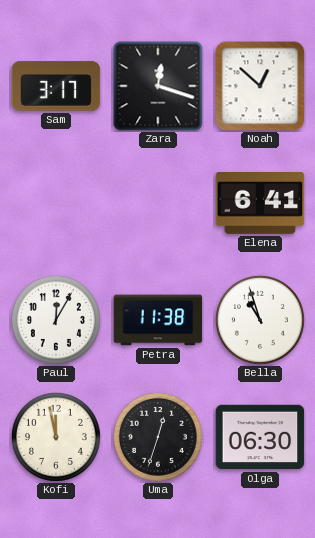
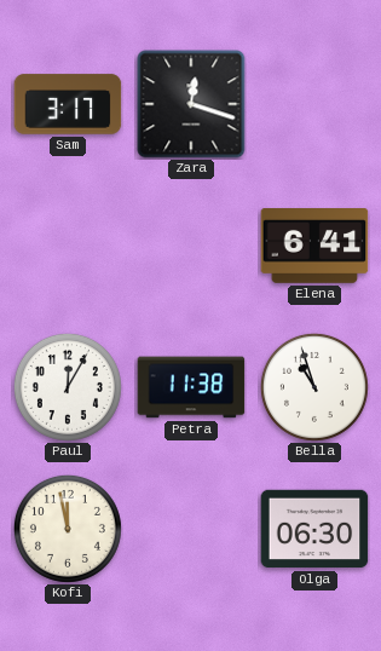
Noah: 12:52 -> none (260, 86)
Uma: 12:33 -> none (158, 437)
